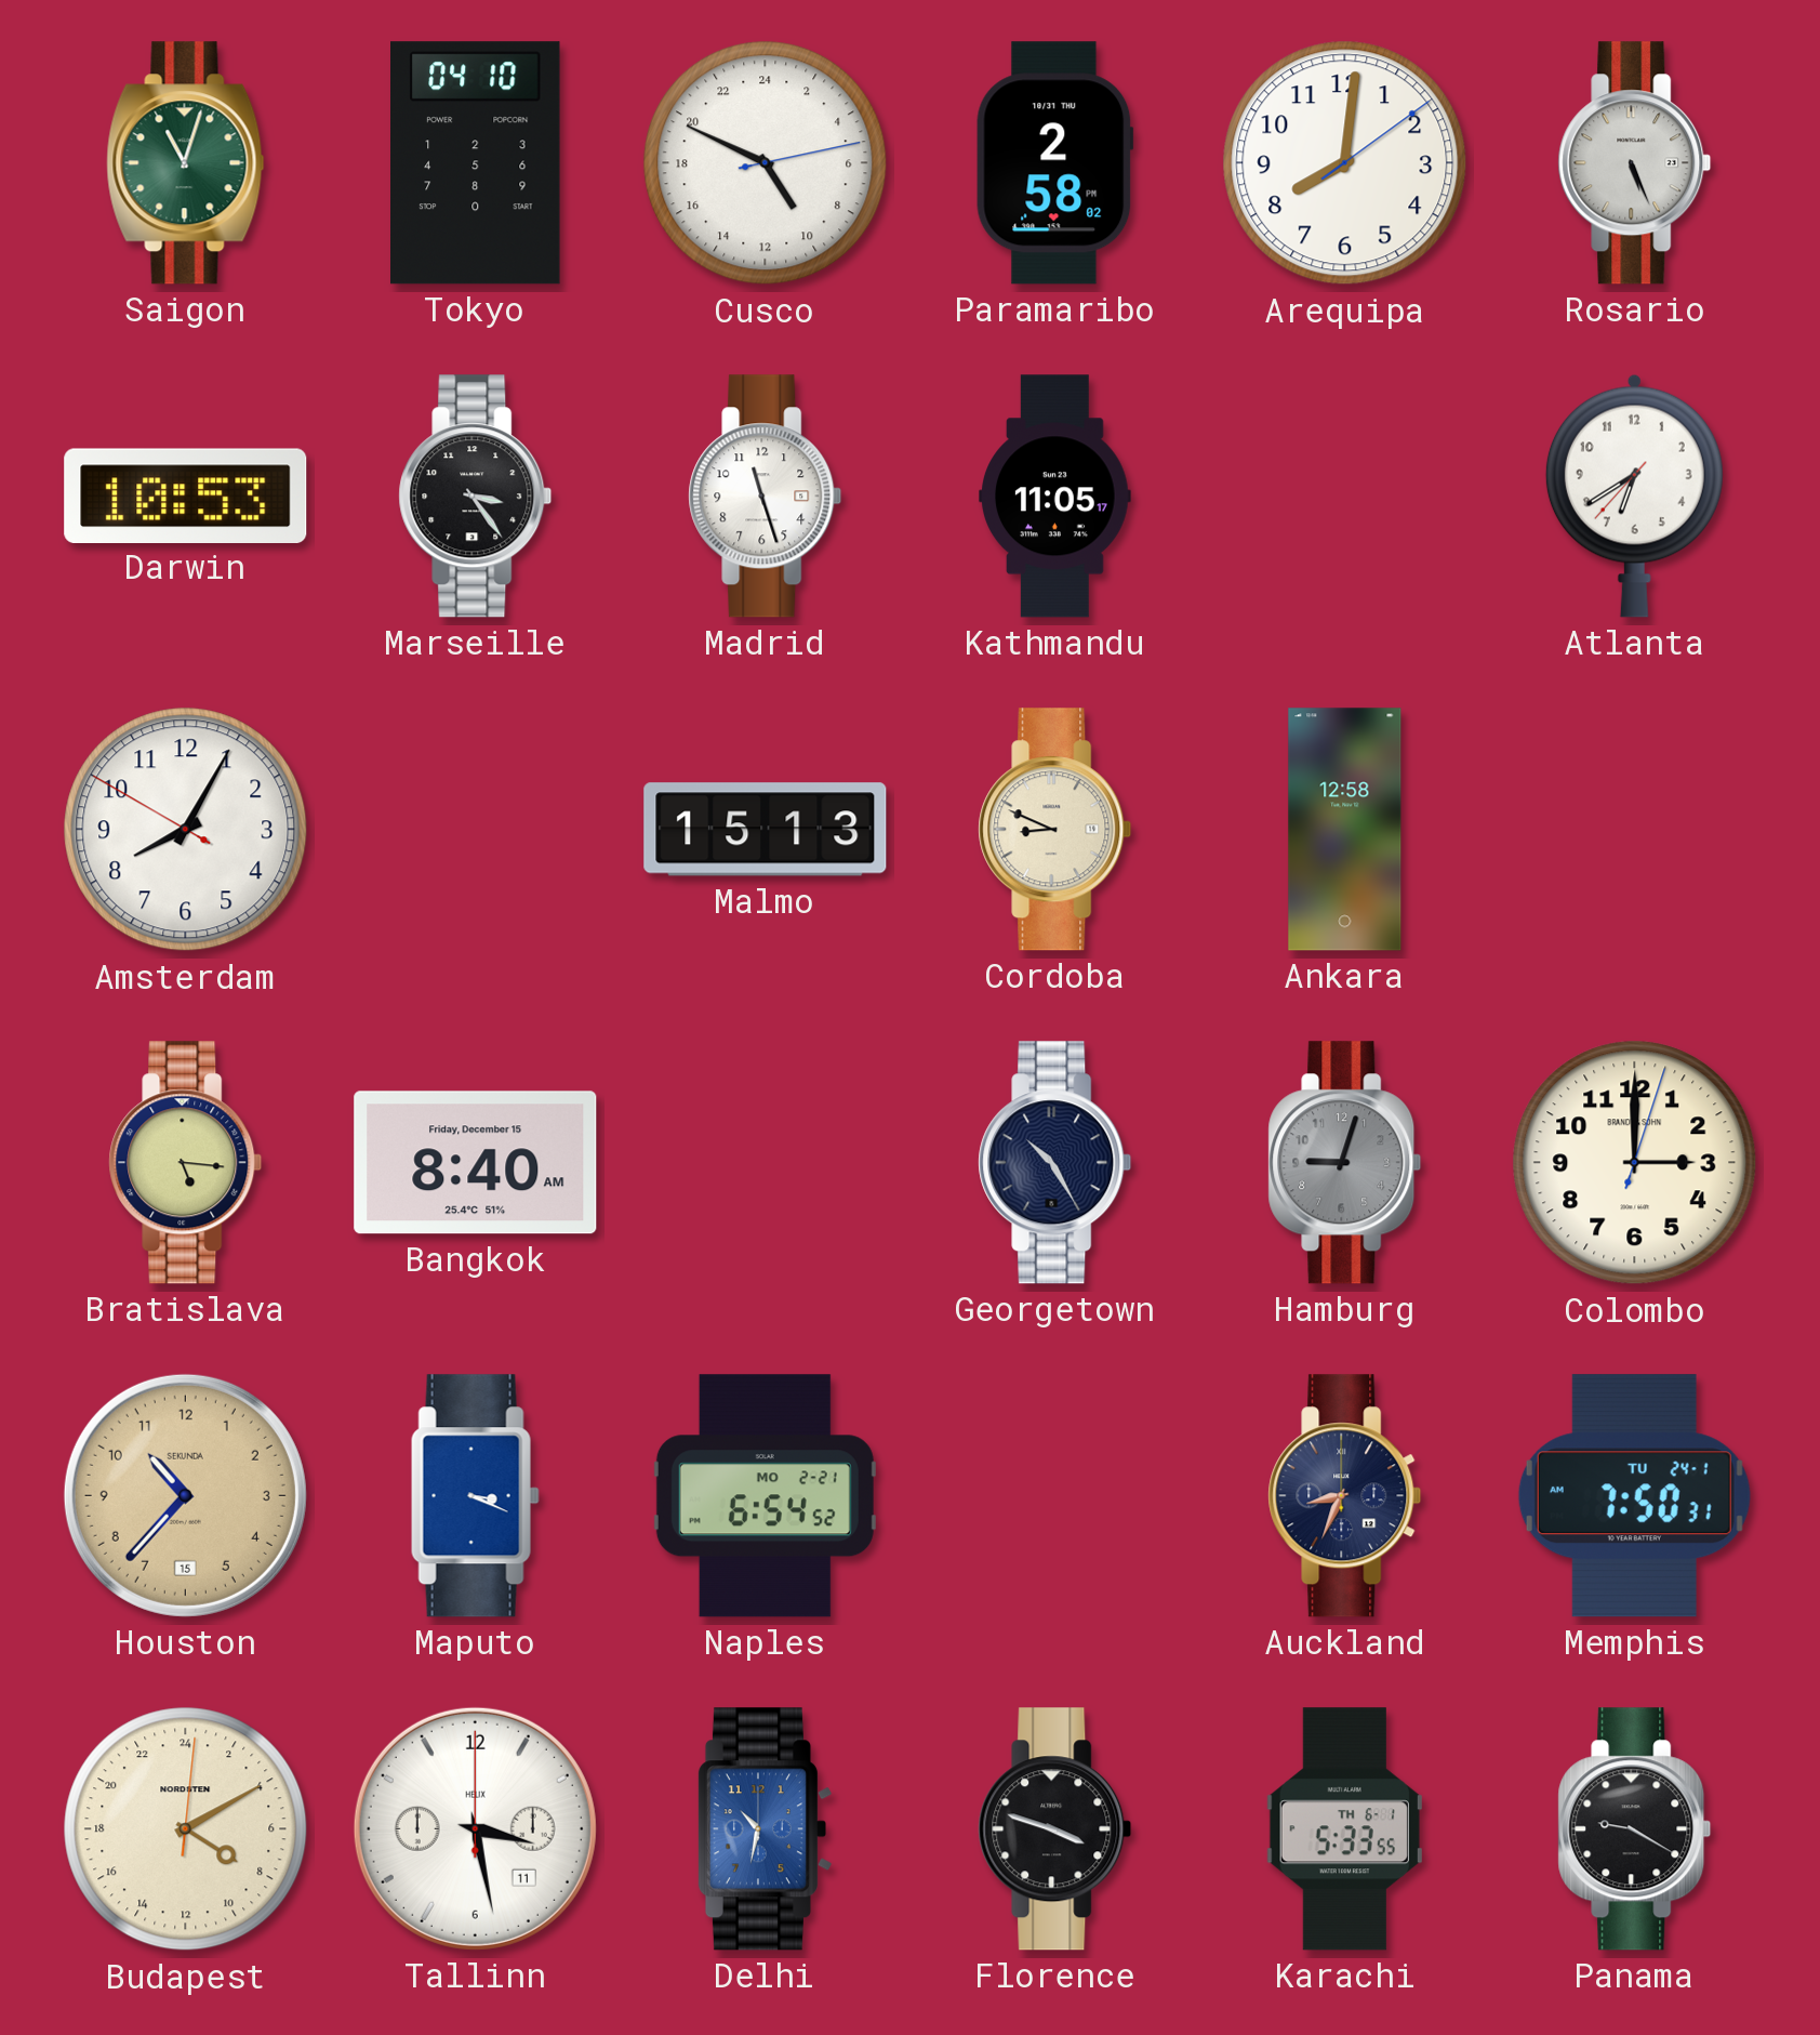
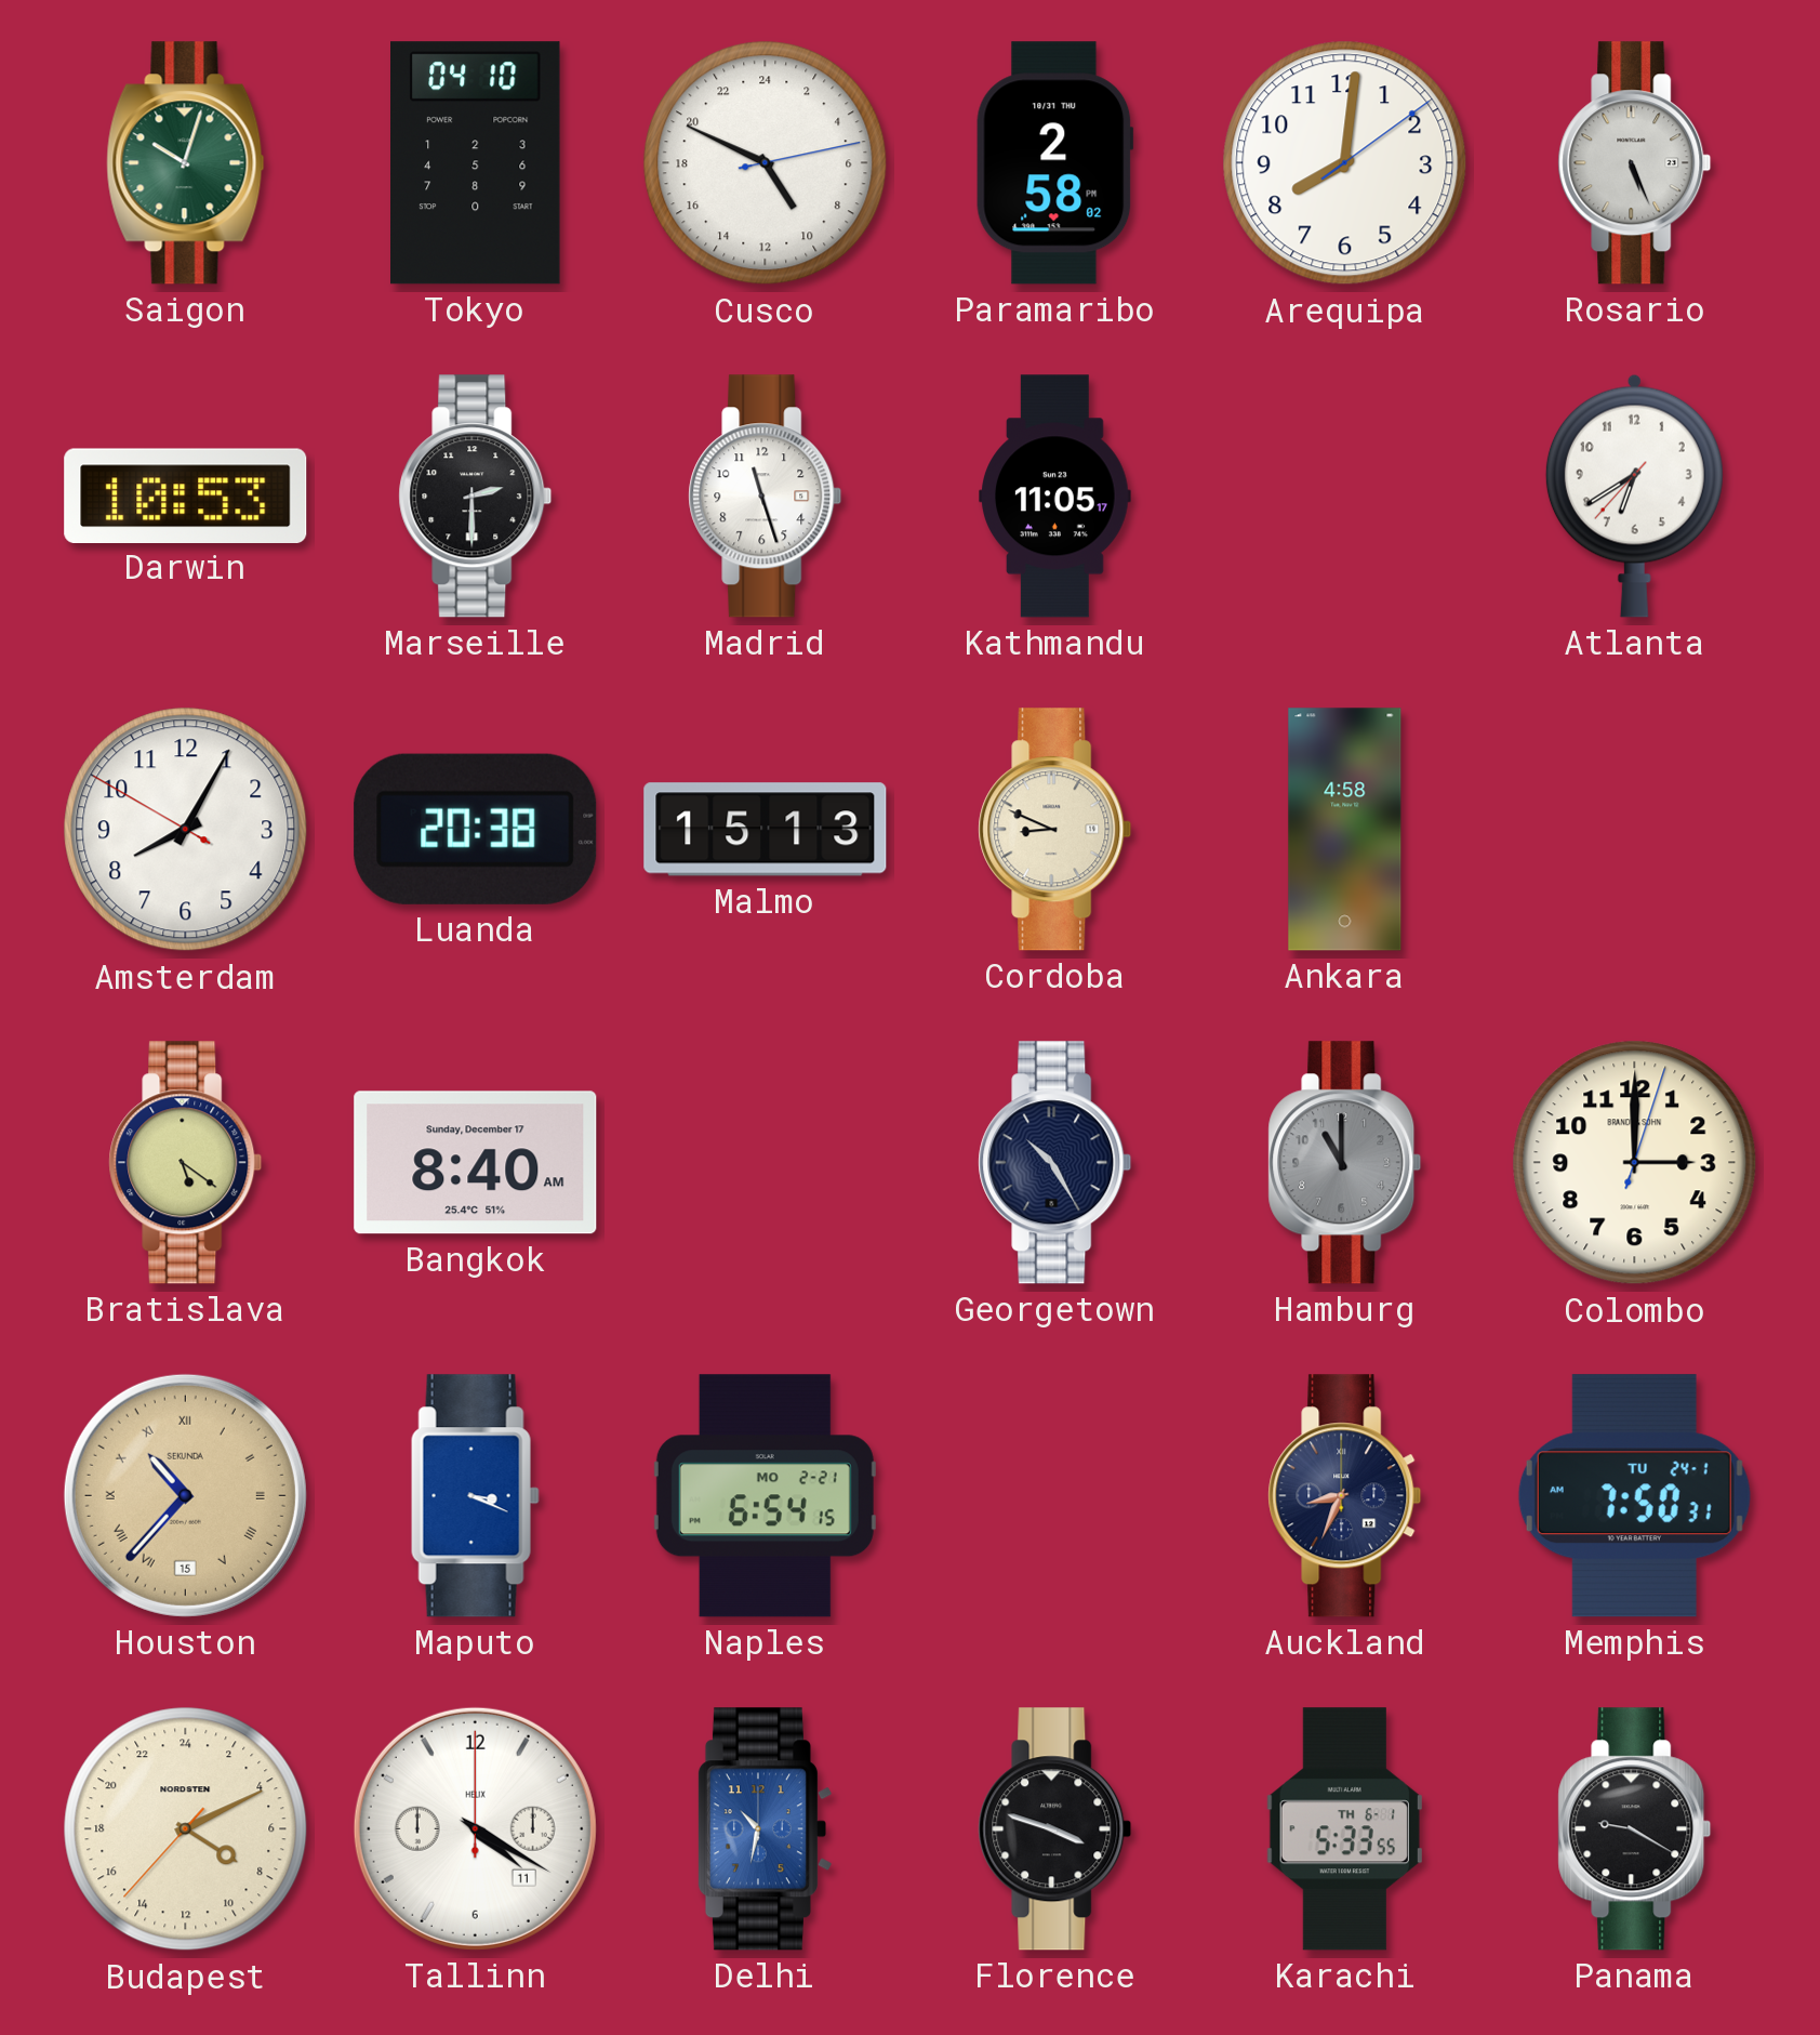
Saigon: 11:03 -> 10:03 (186, 163)
Marseille: 3:24 -> 2:30 (476, 497)
Luanda: none -> 20:38 (476, 829)
Ankara: 12:58 -> 4:58 (1345, 830)
Bratislava: 5:16 -> 5:21 (186, 1163)
Bangkok date: Friday, December 15 -> Sunday, December 17 (476, 1163)
Hamburg: 9:03 -> 11:00 (1345, 1163)
Houston numerals: Arabic -> Roman (185, 1495)
Naples: 6:54:52 -> 6:54:15 (765, 1496)
Budapest: 8:10:01 -> 8:10:37 (186, 1829)
Tallinn: 3:28 -> 4:20 (475, 1828)
